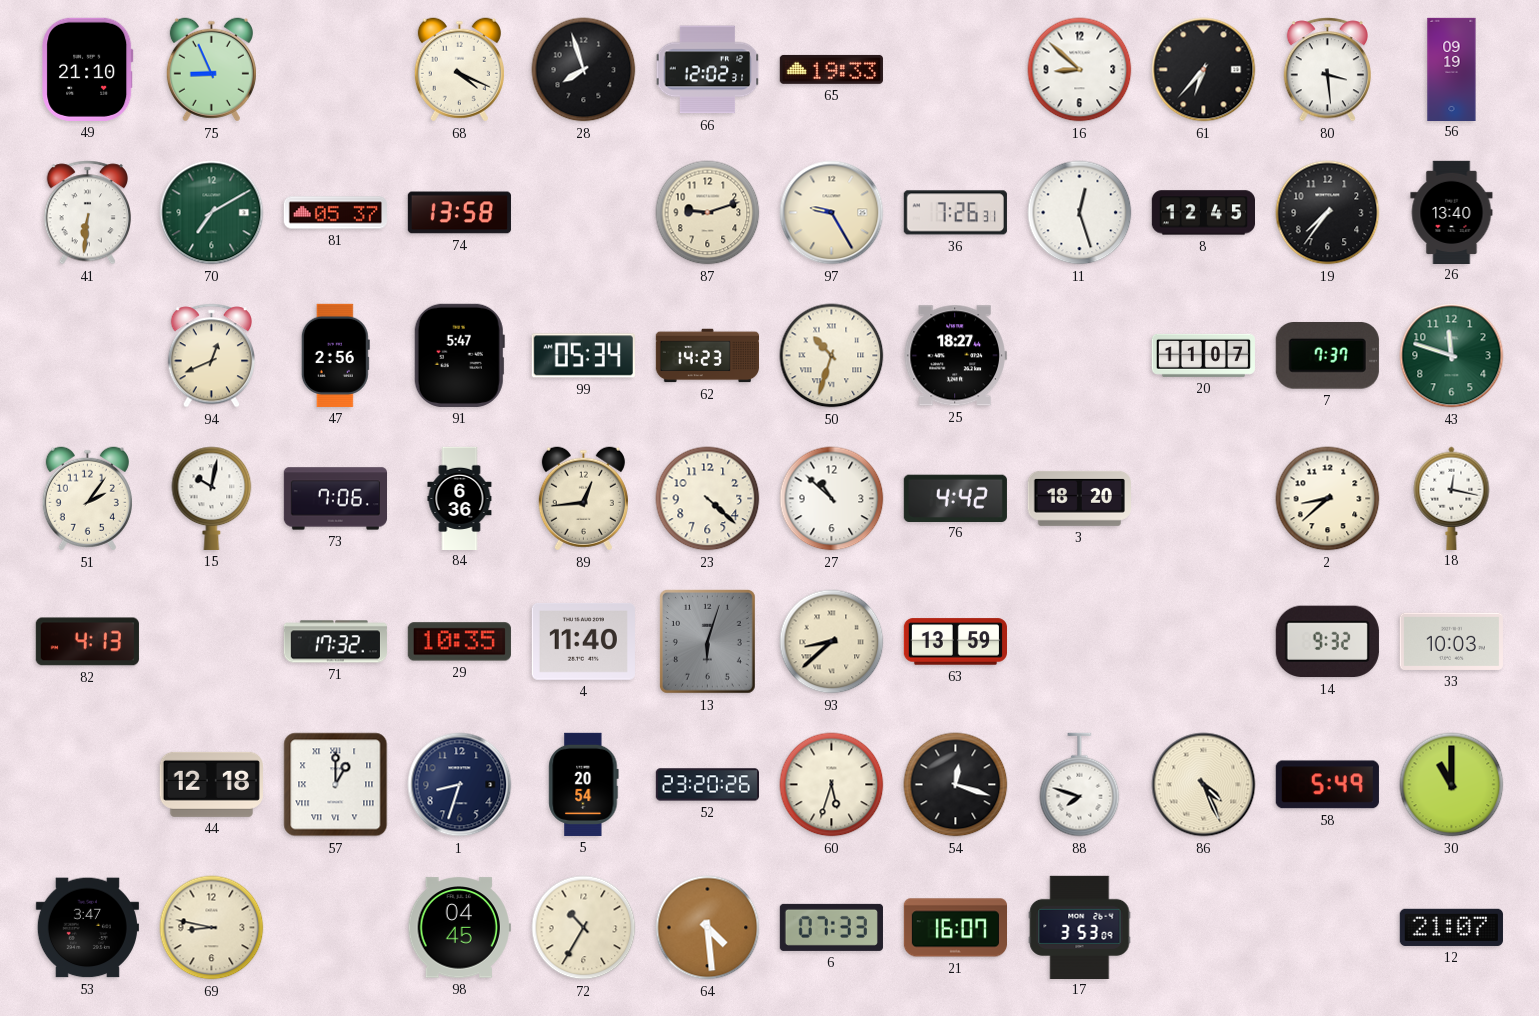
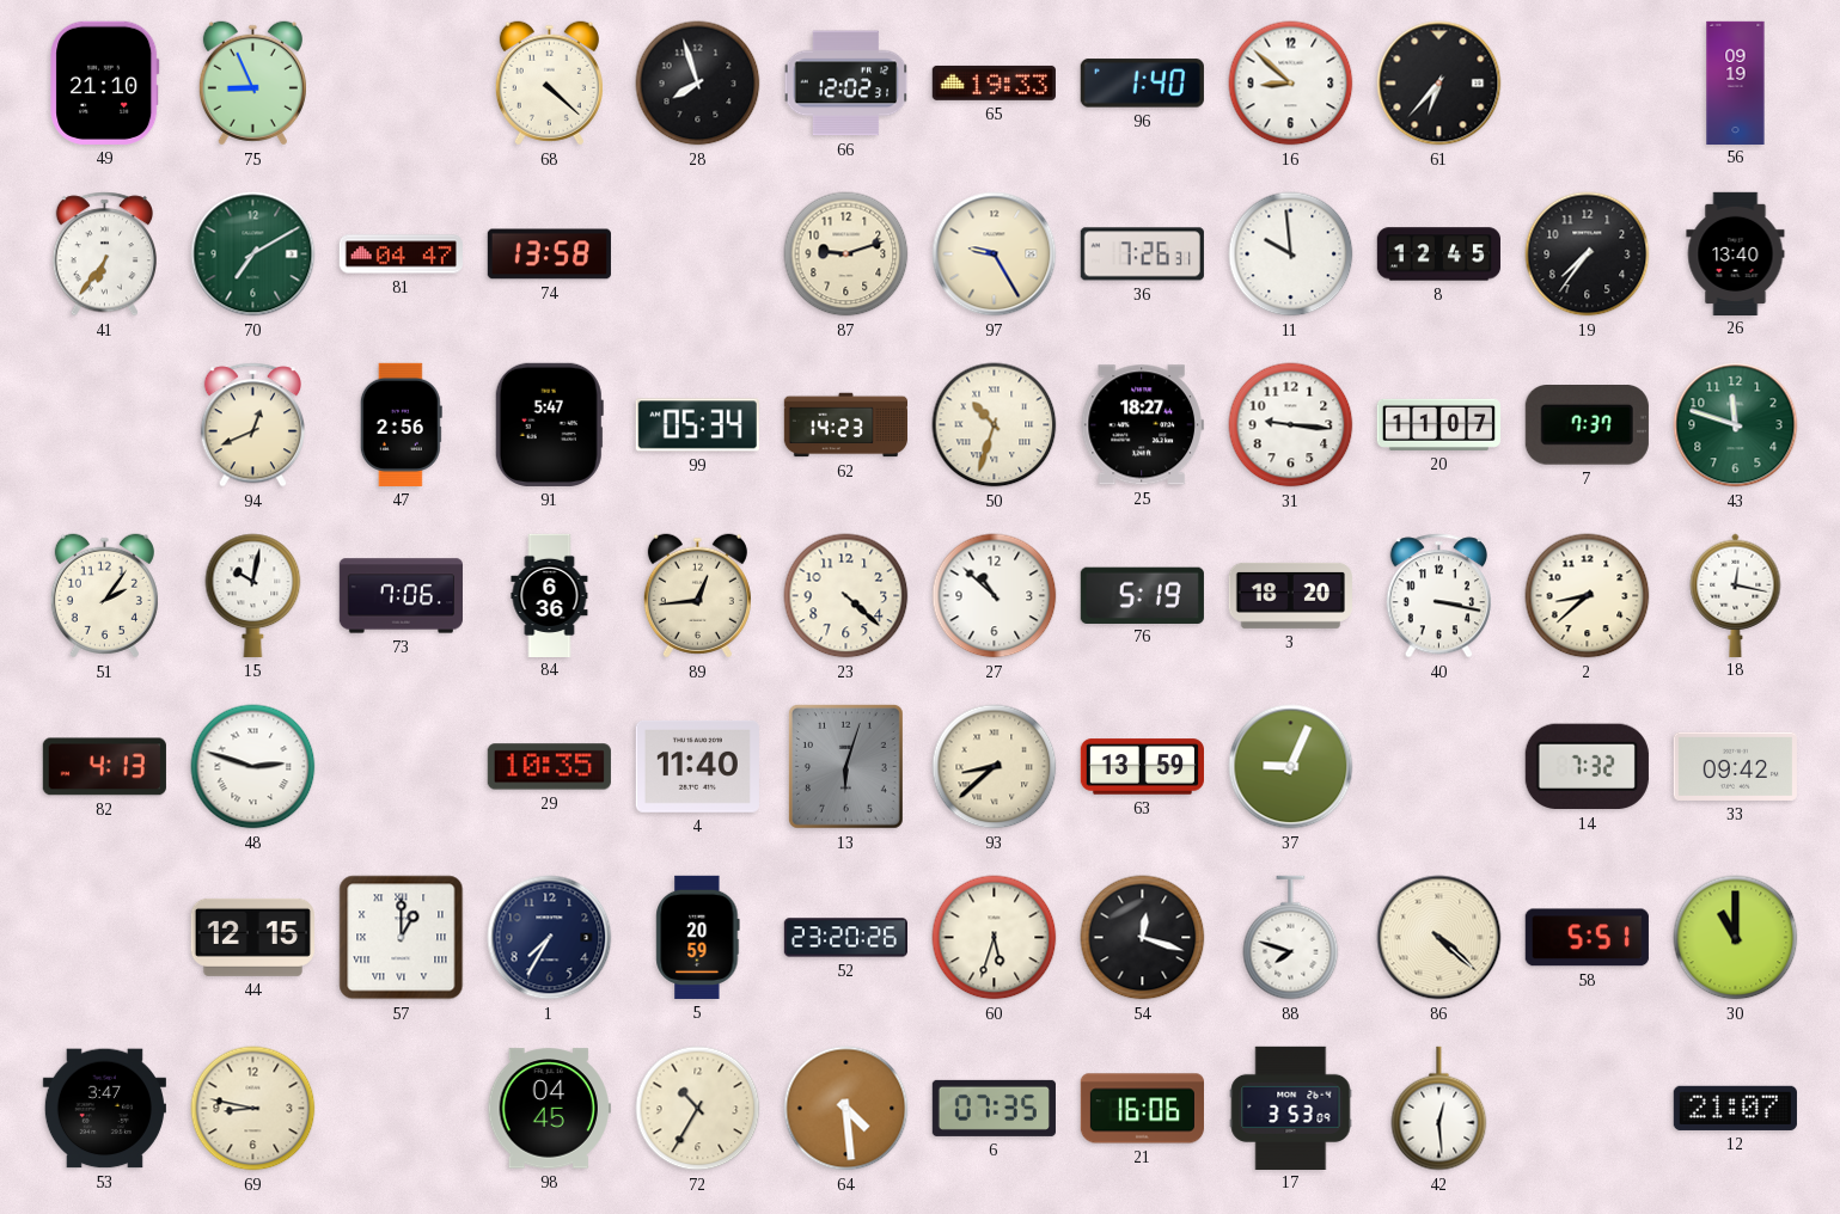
68: 4:19 -> 4:22 (549, 84)
96: none -> 1:40 (1142, 84)
80: 3:29 -> none (1327, 70)
41: 6:31 -> 6:36 (104, 255)
81: 05:37 -> 04:47 (401, 255)
11: 12:27 -> 9:59 (1291, 255)
31: none -> 9:16 (1291, 425)
76: 4:42 -> 5:19 (1142, 595)
40: none -> 3:17 (1438, 596)
48: none -> 2:48 (253, 767)
71: 17:32 -> none (335, 642)
37: none -> 9:04 (1291, 767)
14: 9:32 -> 7:32 (1587, 767)
33: 10:03 -> 09:42 (1735, 766)
44: 12:18 -> 12:15 (252, 937)
1: 8:33 -> 7:35 (550, 938)
5: 20:54 -> 20:59 (698, 937)
86: 4:26 -> 4:22 (1439, 938)
58: 5:49 -> 5:51 (1587, 938)
6: 07:33 -> 07:35 (994, 1108)
21: 16:07 -> 16:06 (1142, 1109)
42: none -> 12:29 (1439, 1109)
